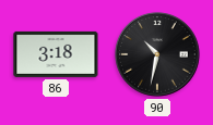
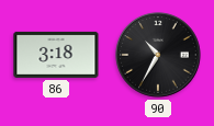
90: 10:32 -> 10:35 (158, 55)
